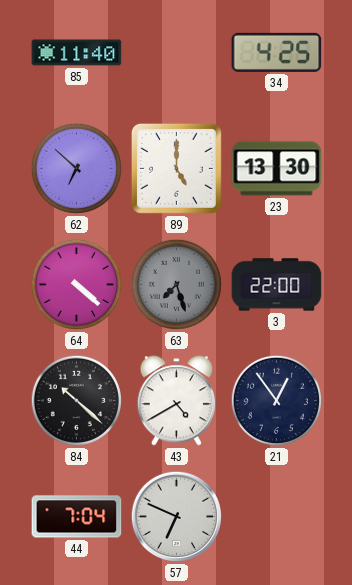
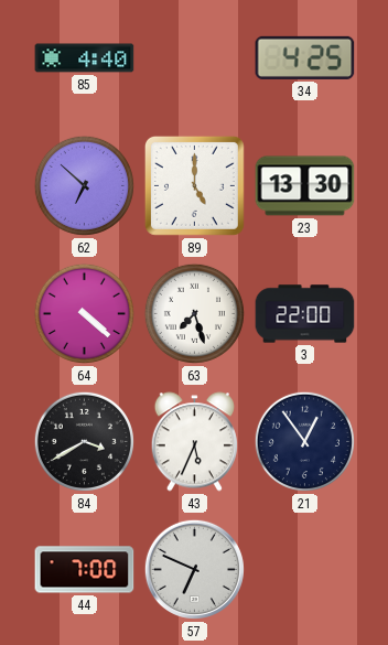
85: 11:40 -> 4:40 (85, 58)
63 dial: grey -> white (194, 313)
84: 10:22 -> 3:40 (84, 441)
43: 4:40 -> 5:34 (194, 442)
44: 7:04 -> 7:00 (85, 570)
